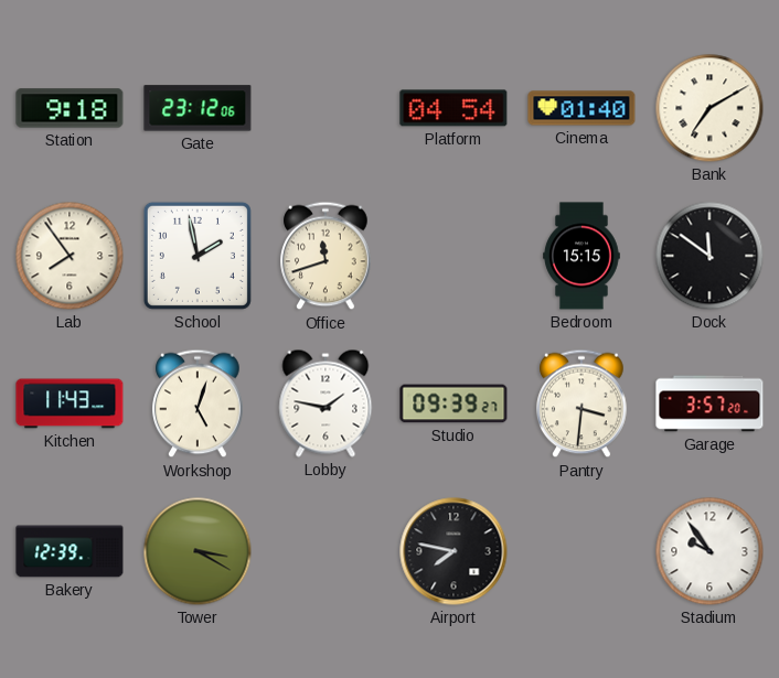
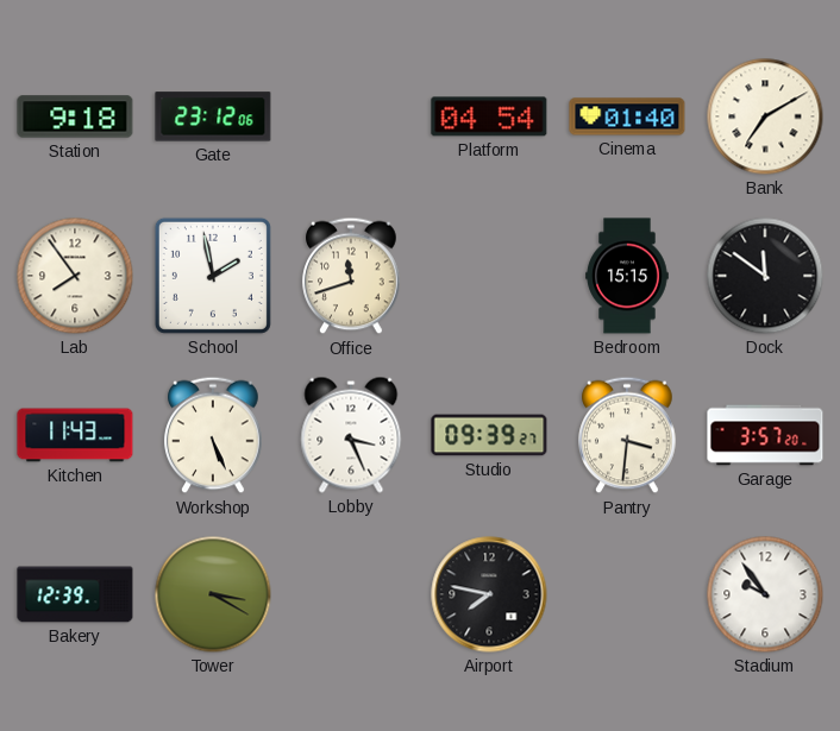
Workshop: 5:03 -> 5:26 (213, 435)
Lobby: 1:47 -> 3:26 (351, 435)
